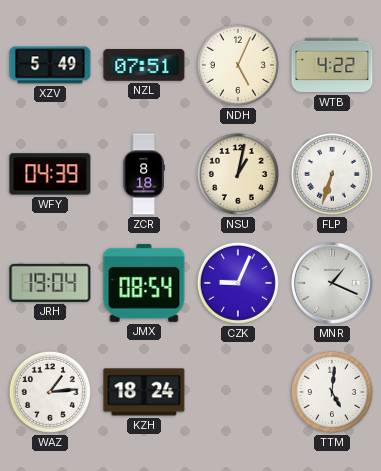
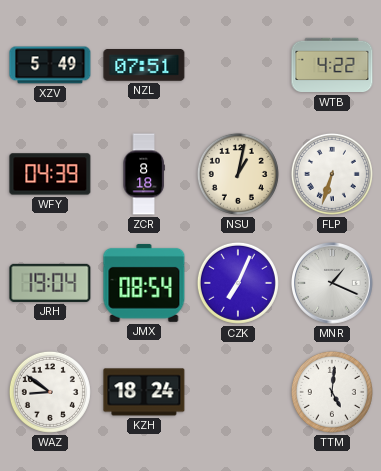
NDH: 5:04 -> none (238, 65)
CZK: 9:04 -> 7:04 (238, 283)
WAZ: 1:14 -> 8:51 (50, 392)
